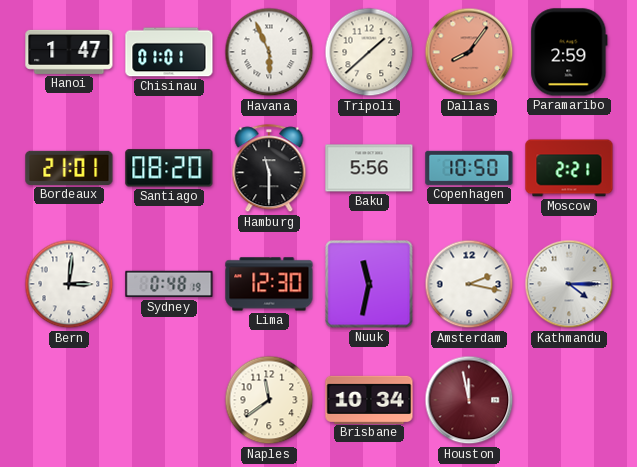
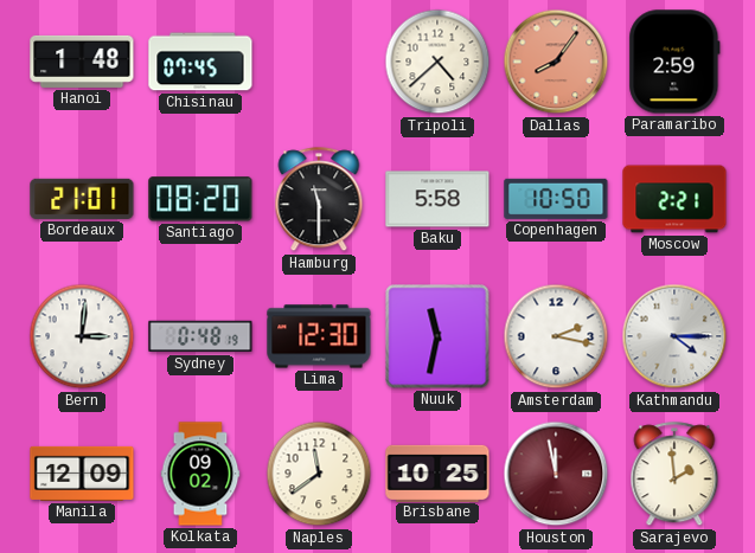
Hanoi: 1:47 -> 1:48 (82, 62)
Chisinau: 01:01 -> 07:45 (200, 62)
Havana: 5:56 -> none (269, 52)
Tripoli: 1:38 -> 4:38 (437, 62)
Baku: 5:56 -> 5:58 (437, 199)
Manila: none -> 12:09 (82, 474)
Kolkata: none -> 09:02 (200, 474)
Brisbane: 10:34 -> 10:25 (437, 472)
Sarajevo: none -> 1:59 (674, 475)
